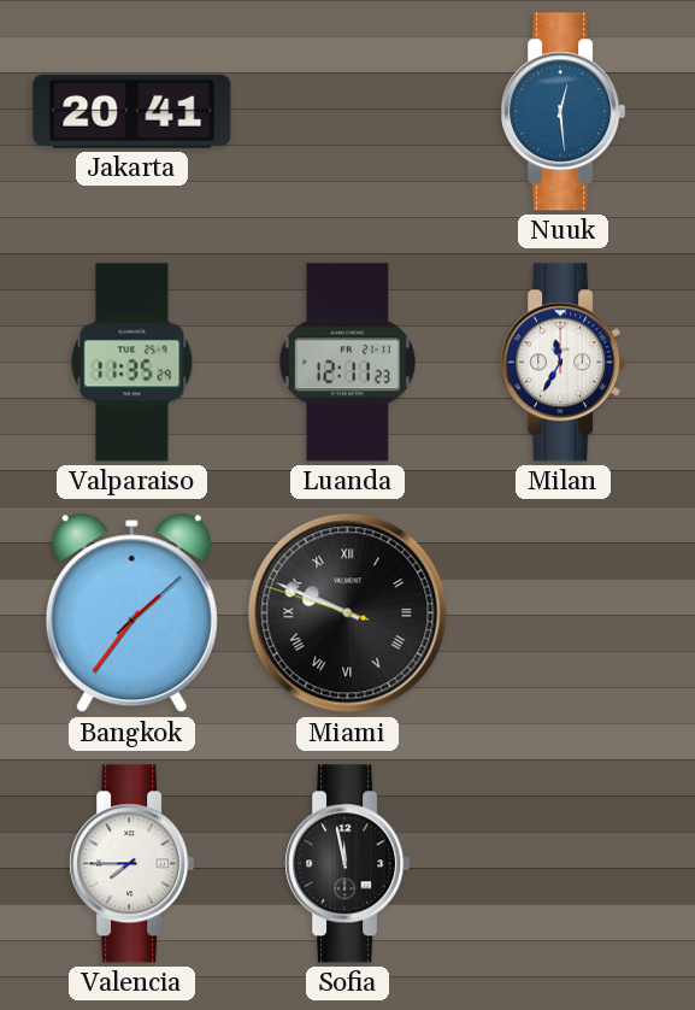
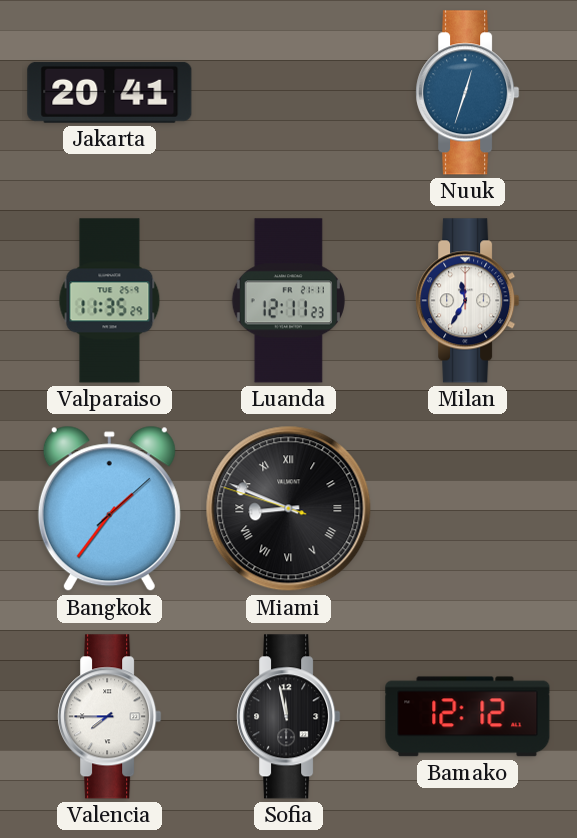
Nuuk: 12:29 -> 12:33 (468, 93)
Miami: 9:48 -> 8:48 (289, 509)
Bamako: none -> 12:12 (468, 717)
